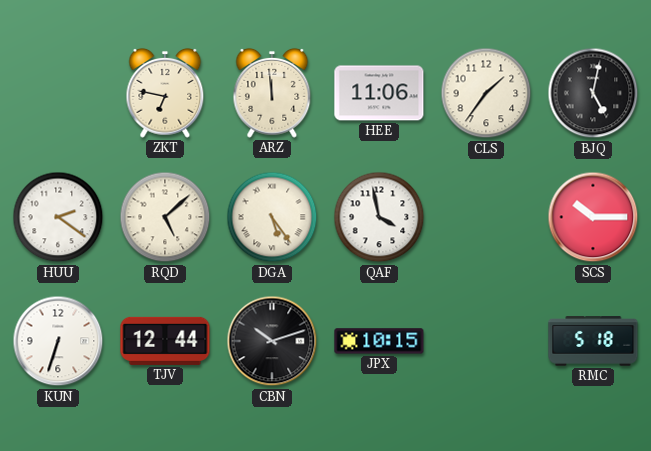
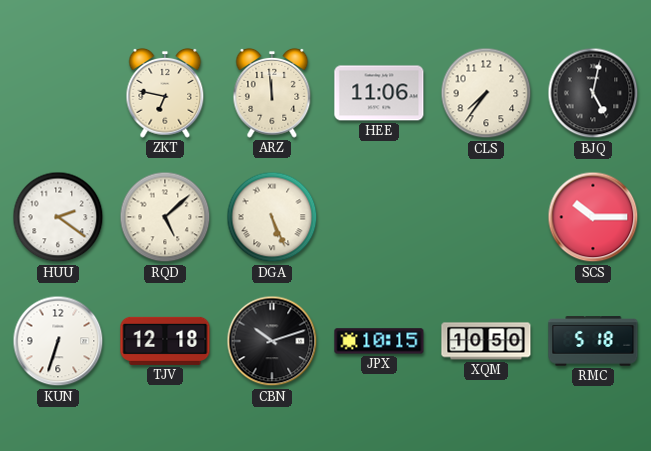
CLS: 1:36 -> 7:36 (486, 93)
DGA: 5:24 -> 5:26 (272, 217)
QAF: 3:58 -> none (379, 217)
TJV: 12:44 -> 12:18 (165, 341)
XQM: none -> 10:50 (486, 341)
